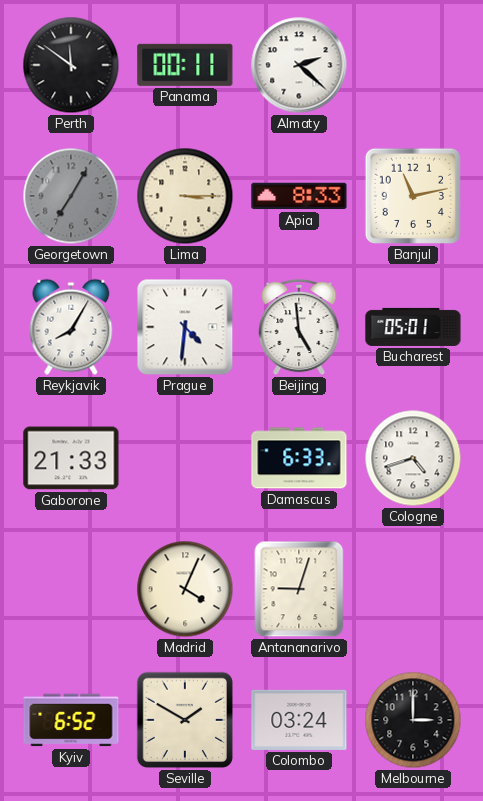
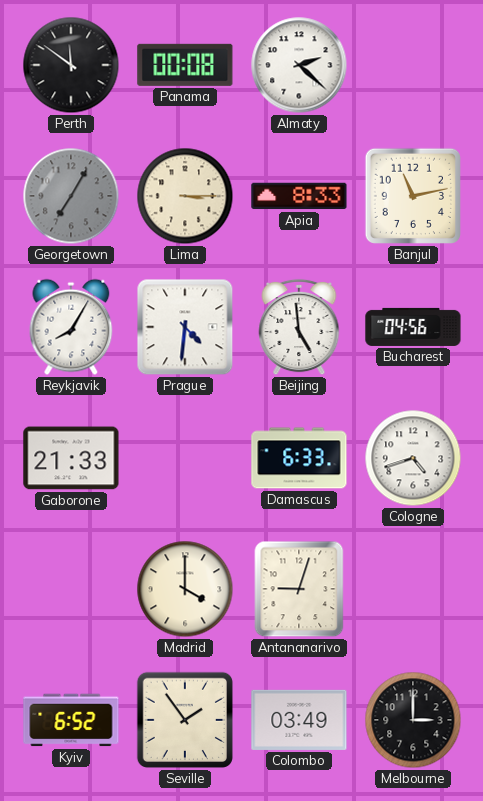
Panama: 00:11 -> 00:08 (185, 65)
Bucharest: 05:01 -> 04:56 (413, 327)
Madrid: 4:04 -> 4:00 (185, 589)
Seville: 1:50 -> 1:54 (185, 720)
Colombo: 03:24 -> 03:49 (299, 720)
